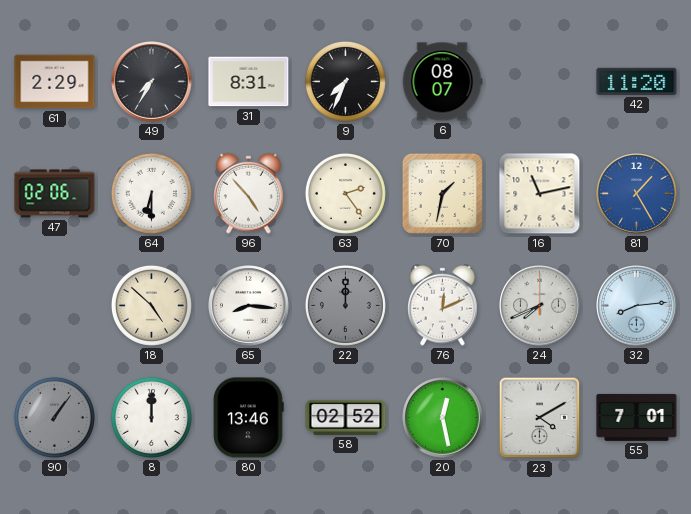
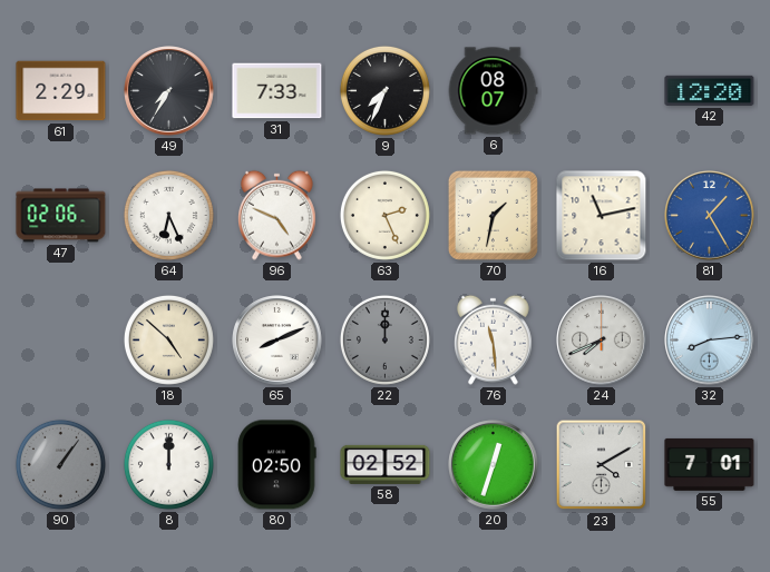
31: 8:31 -> 7:33 (277, 91)
42: 11:20 -> 12:20 (710, 90)
64: 6:30 -> 6:26 (168, 215)
96: 4:53 -> 4:49 (277, 215)
63: 2:24 -> 2:26 (384, 215)
65: 8:16 -> 8:11 (277, 341)
76: 12:11 -> 11:29 (494, 339)
80: 13:46 -> 02:50 (276, 465)
20: 12:28 -> 12:33 (494, 465)
